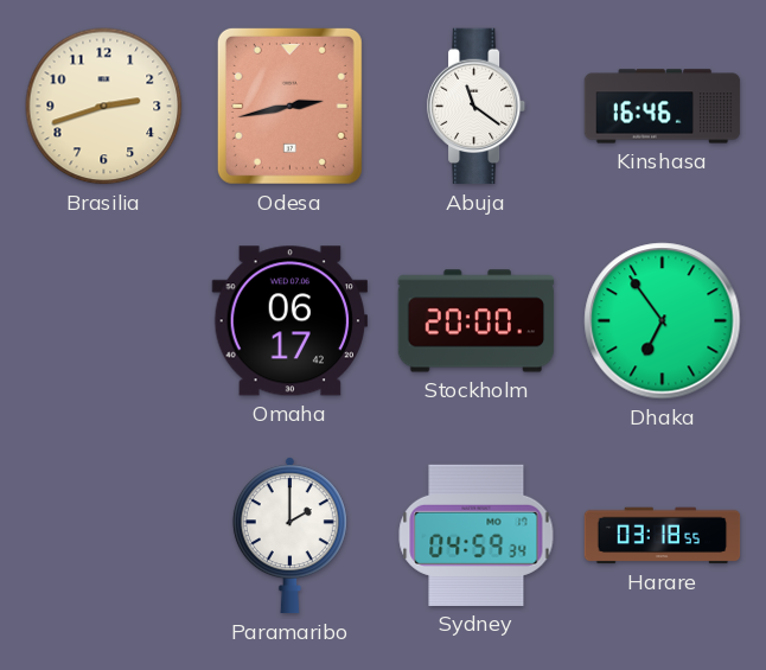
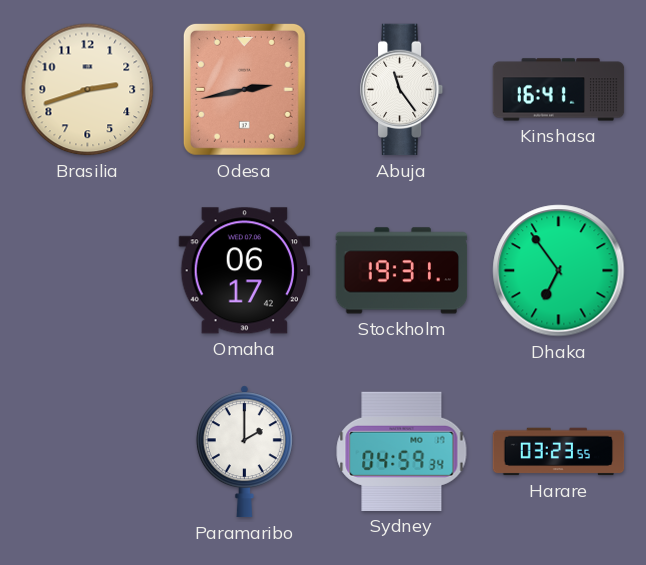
Abuja: 11:21 -> 11:24 (402, 90)
Kinshasa: 16:46 -> 16:41 (559, 90)
Stockholm: 20:00 -> 19:31 (402, 271)
Harare: 03:18 -> 03:23 (559, 452)
